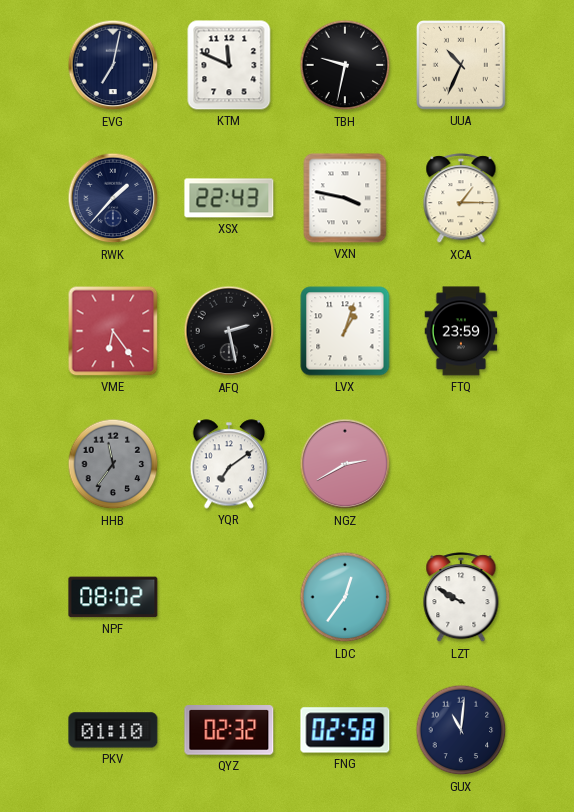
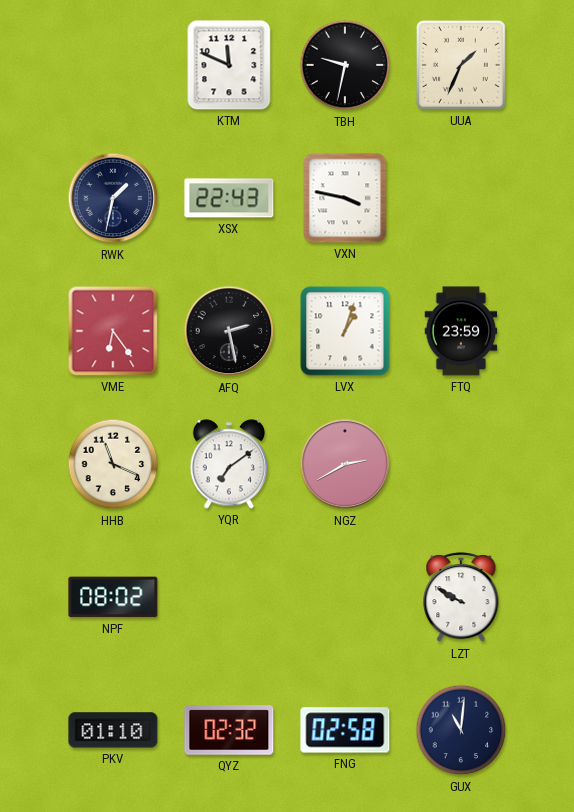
EVG: 7:02 -> none (113, 65)
UUA: 10:34 -> 1:34 (461, 65)
RWK: 1:37 -> 1:32 (113, 198)
XCA: 1:15 -> none (461, 199)
HHB: 11:36 -> 11:19 (113, 464)
HHB dial: grey -> cream (113, 464)
LDC: 12:36 -> none (345, 597)
